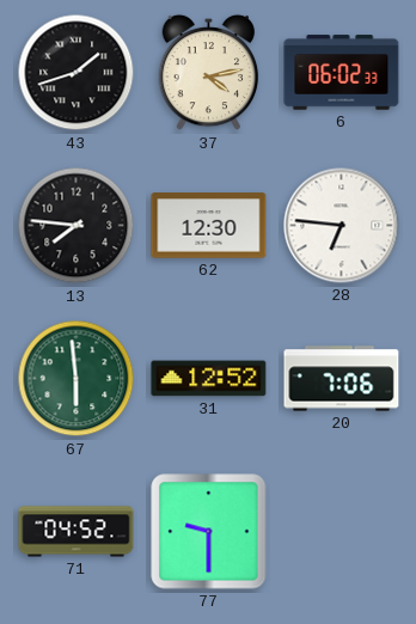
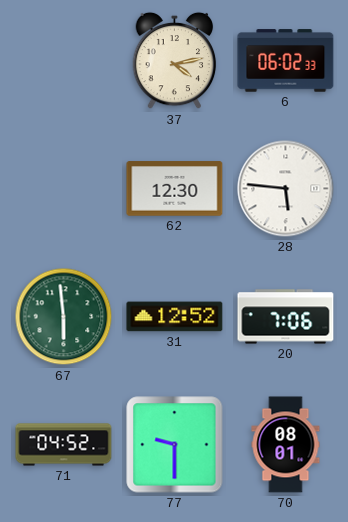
43: 1:42 -> none (77, 73)
13: 7:46 -> none (77, 226)
28: 6:46 -> 5:46 (286, 189)
70: none -> 08:01 (286, 445)
